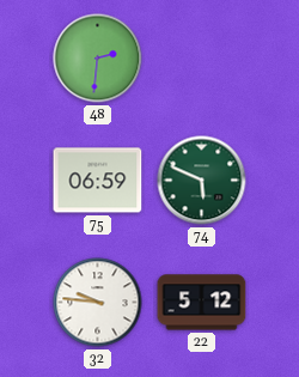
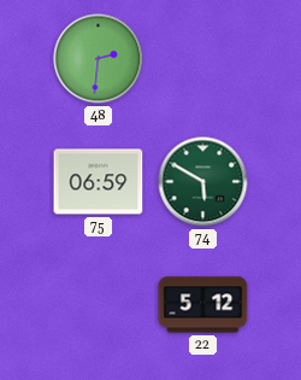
74: 5:49 -> 5:50 (203, 182)
32: 9:46 -> none (98, 303)
